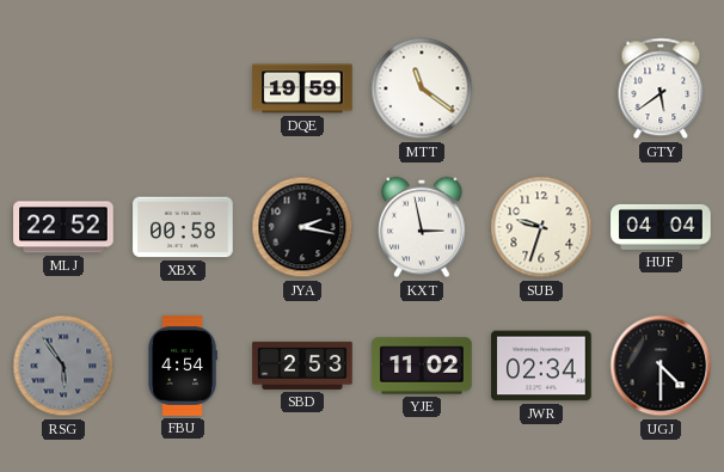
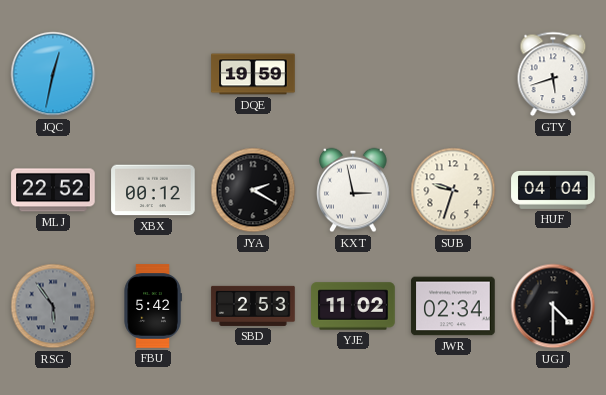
JQC: none -> 12:32 (53, 74)
MTT: 11:21 -> none (422, 88)
GTY: 5:39 -> 5:42 (553, 74)
XBX: 00:58 -> 00:12 (153, 190)
JYA: 2:17 -> 2:20 (253, 190)
FBU: 4:54 -> 5:42 (153, 306)
